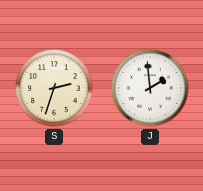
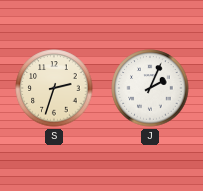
J: 1:59 -> 2:04 (150, 88)
